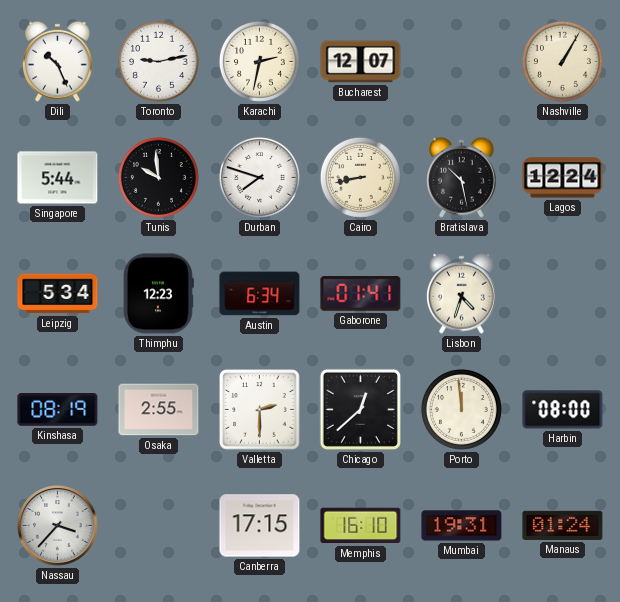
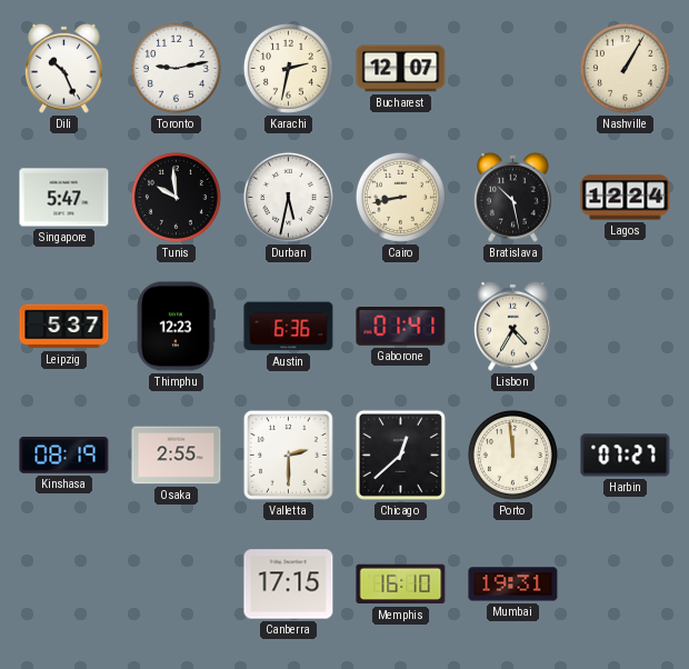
Singapore: 5:44 -> 5:47 (64, 198)
Durban: 7:48 -> 5:32 (288, 197)
Leipzig: 5:34 -> 5:37 (64, 327)
Austin: 6:34 -> 6:36 (289, 327)
Lisbon: 4:33 -> 4:35 (513, 326)
Harbin: 08:00 -> 07:27 (626, 456)
Nassau: 3:37 -> none (58, 526)
Manaus: 01:24 -> none (563, 525)
